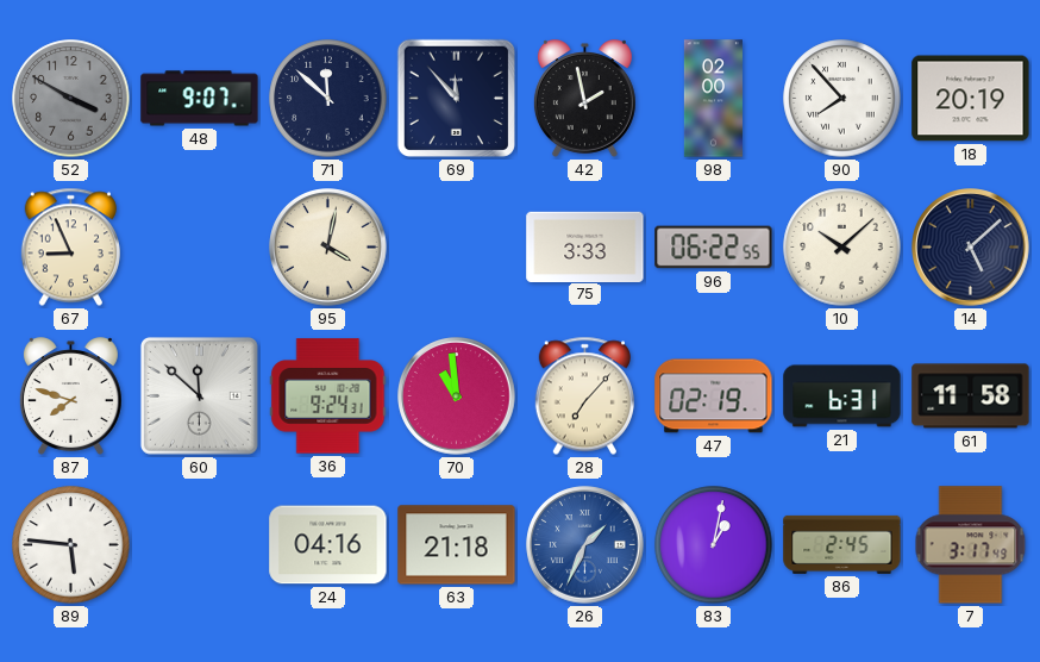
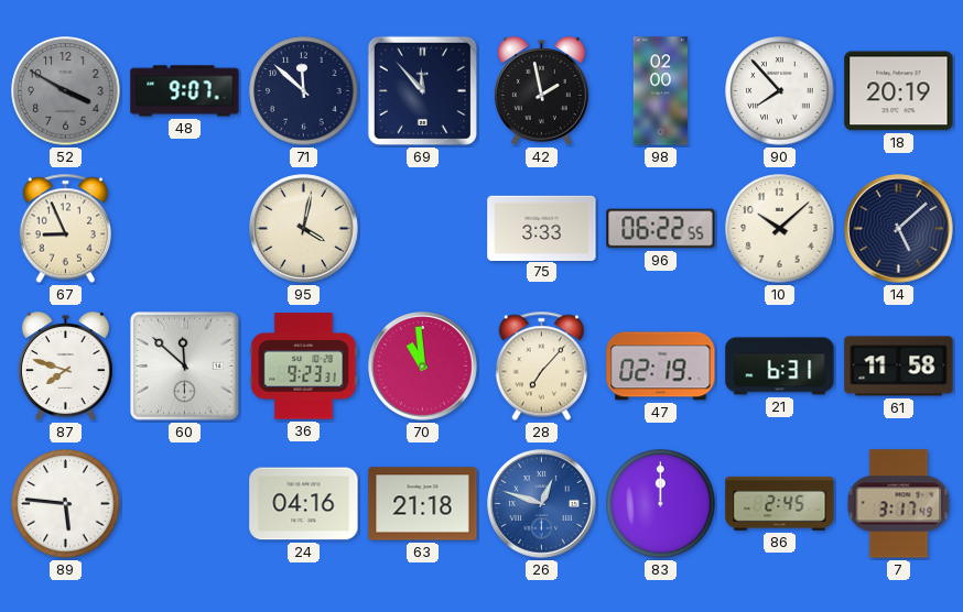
36: 9:24 -> 9:23 (304, 367)
26: 1:34 -> 12:48 (542, 504)
83: 1:02 -> 12:00 (661, 504)
